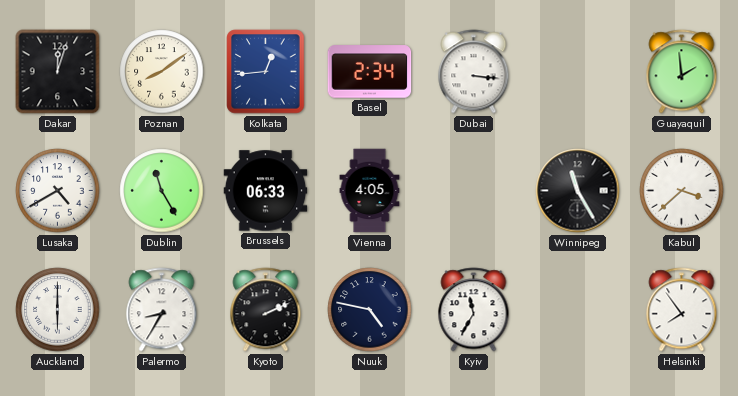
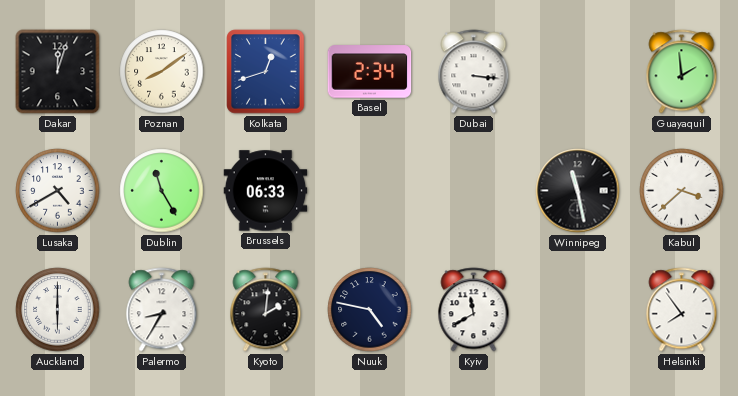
Kolkata: 12:44 -> 12:42 (266, 72)
Vienna: 4:05 -> none (370, 191)
Winnipeg: 11:25 -> 11:28 (578, 191)
Kyoto: 2:11 -> 2:01 (266, 310)
Kyiv: 11:35 -> 11:40 (474, 310)
